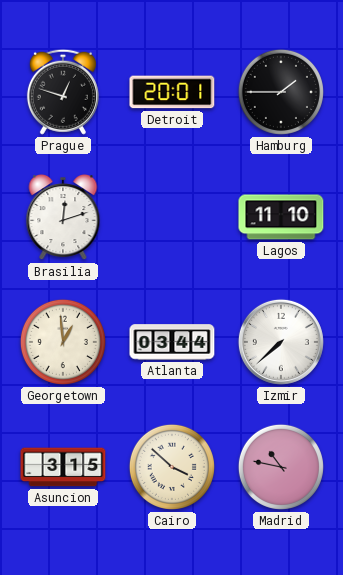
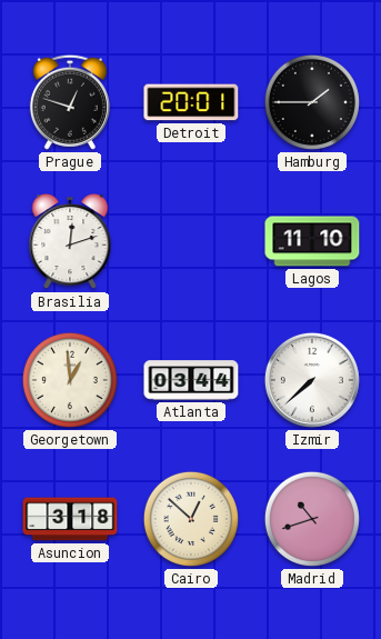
Asuncion: 3:15 -> 3:18 (70, 519)
Cairo: 3:52 -> 12:52 (191, 519)
Madrid: 10:47 -> 10:42 (312, 519)
